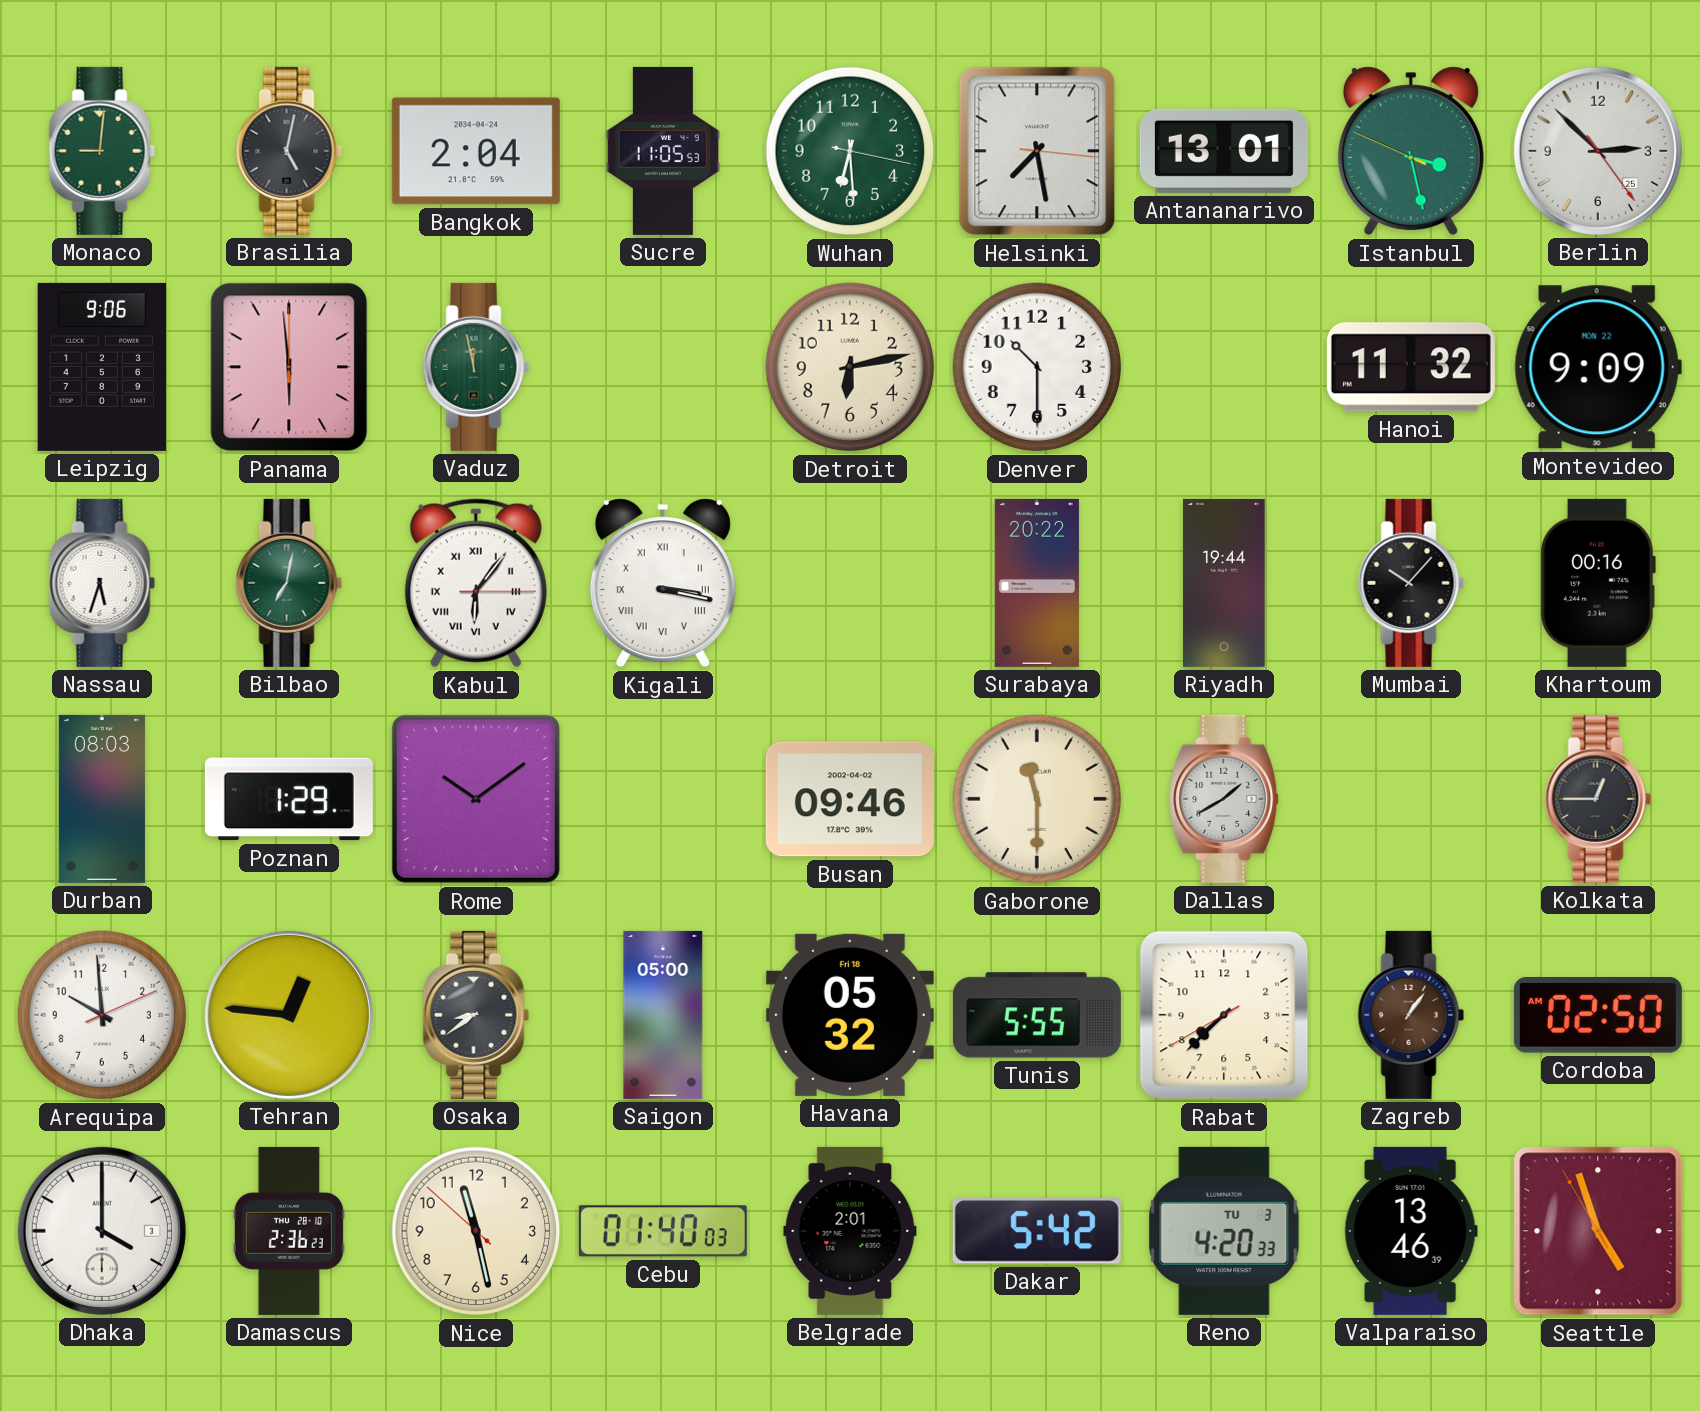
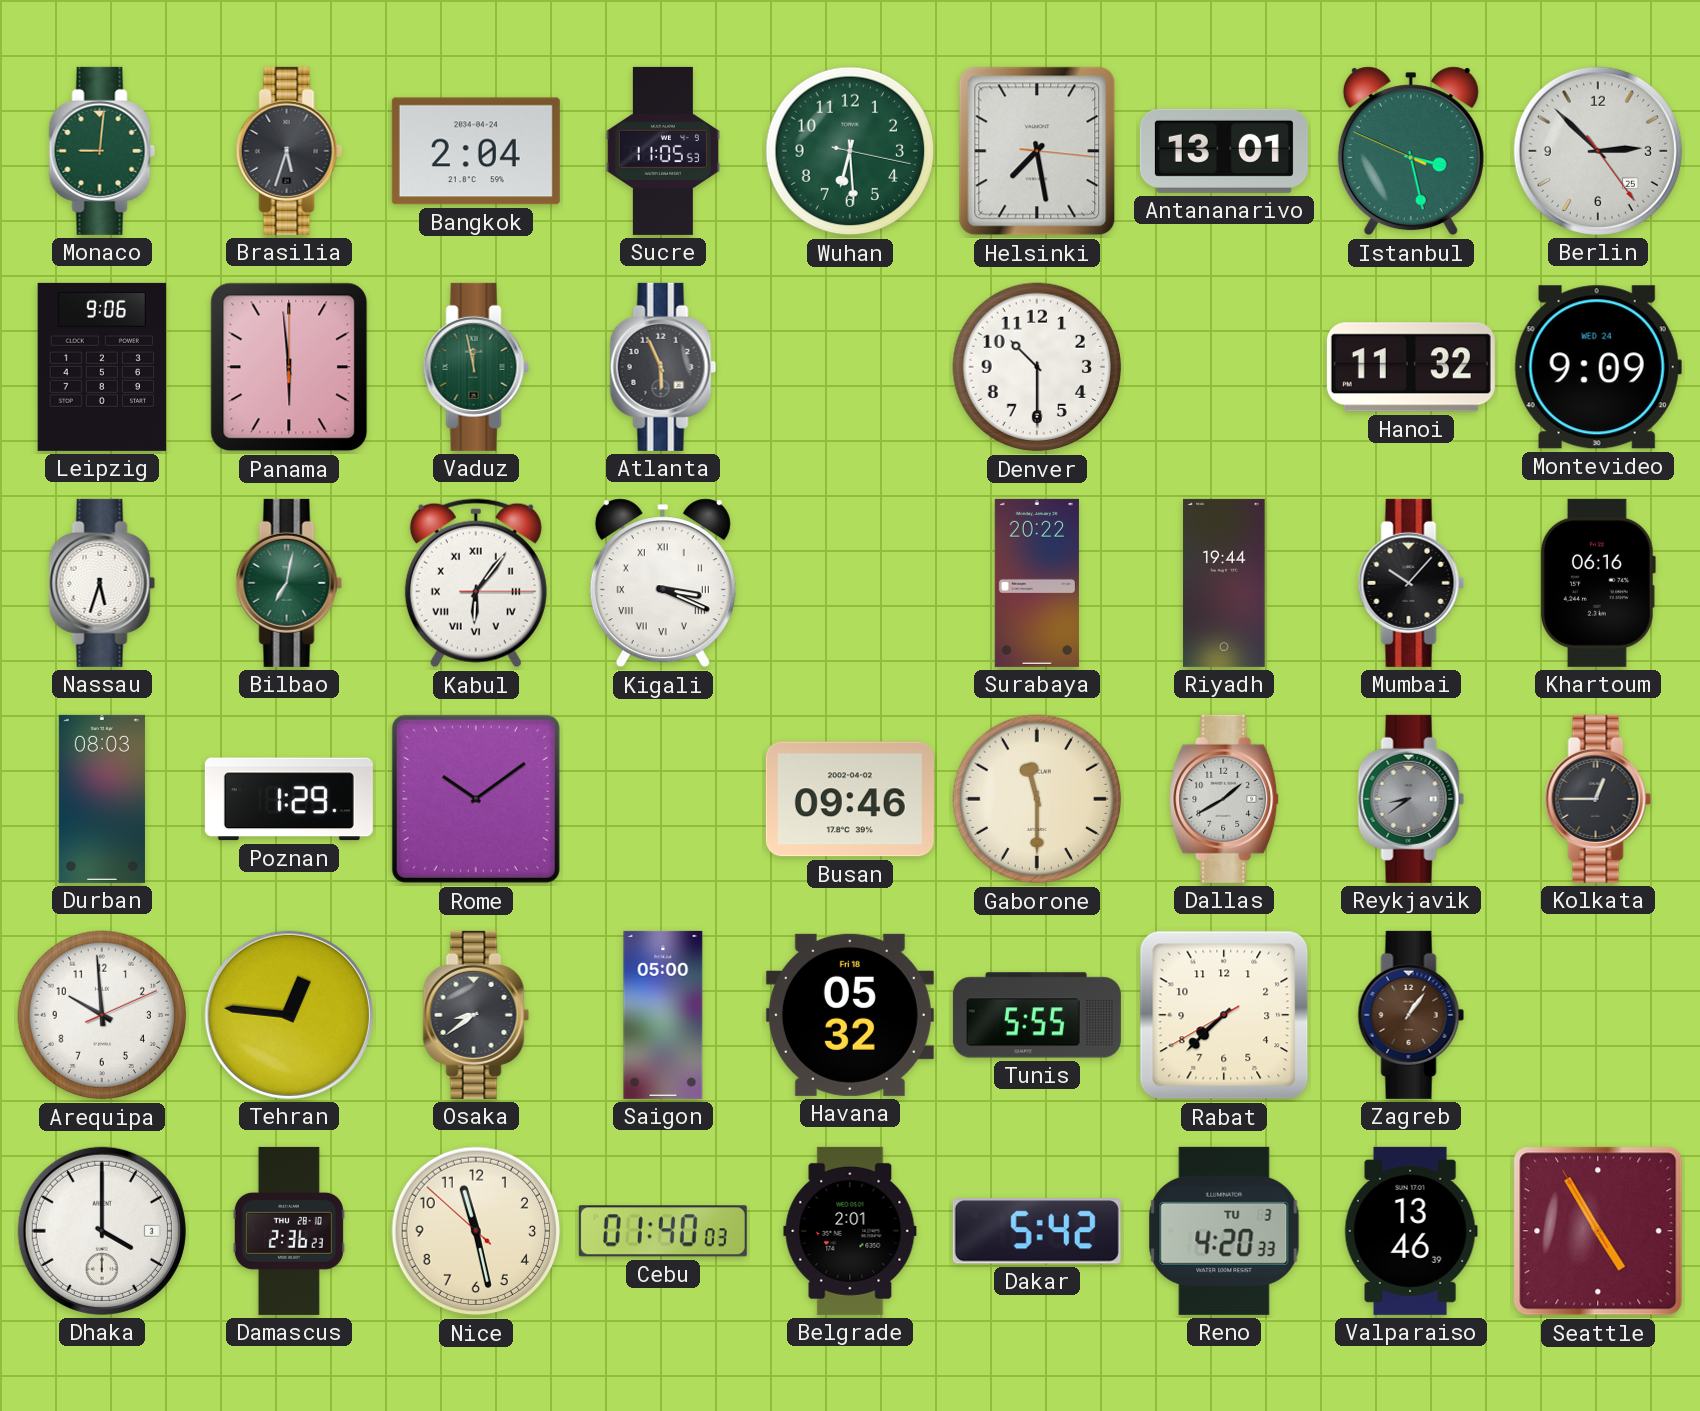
Brasilia: 5:02 -> 5:33 (289, 151)
Atlanta: none -> 5:56 (663, 367)
Detroit: 6:13 -> none (850, 367)
Montevideo date: MON 22 -> WED 24 (1598, 367)
Kigali: 3:17 -> 3:19 (663, 583)
Khartoum: 00:16 -> 06:16 (1597, 583)
Reykjavik: none -> 8:39 (1411, 799)
Cordoba: 02:50 -> none (1598, 1016)
Seattle: 4:56 -> 4:54 (1598, 1231)
